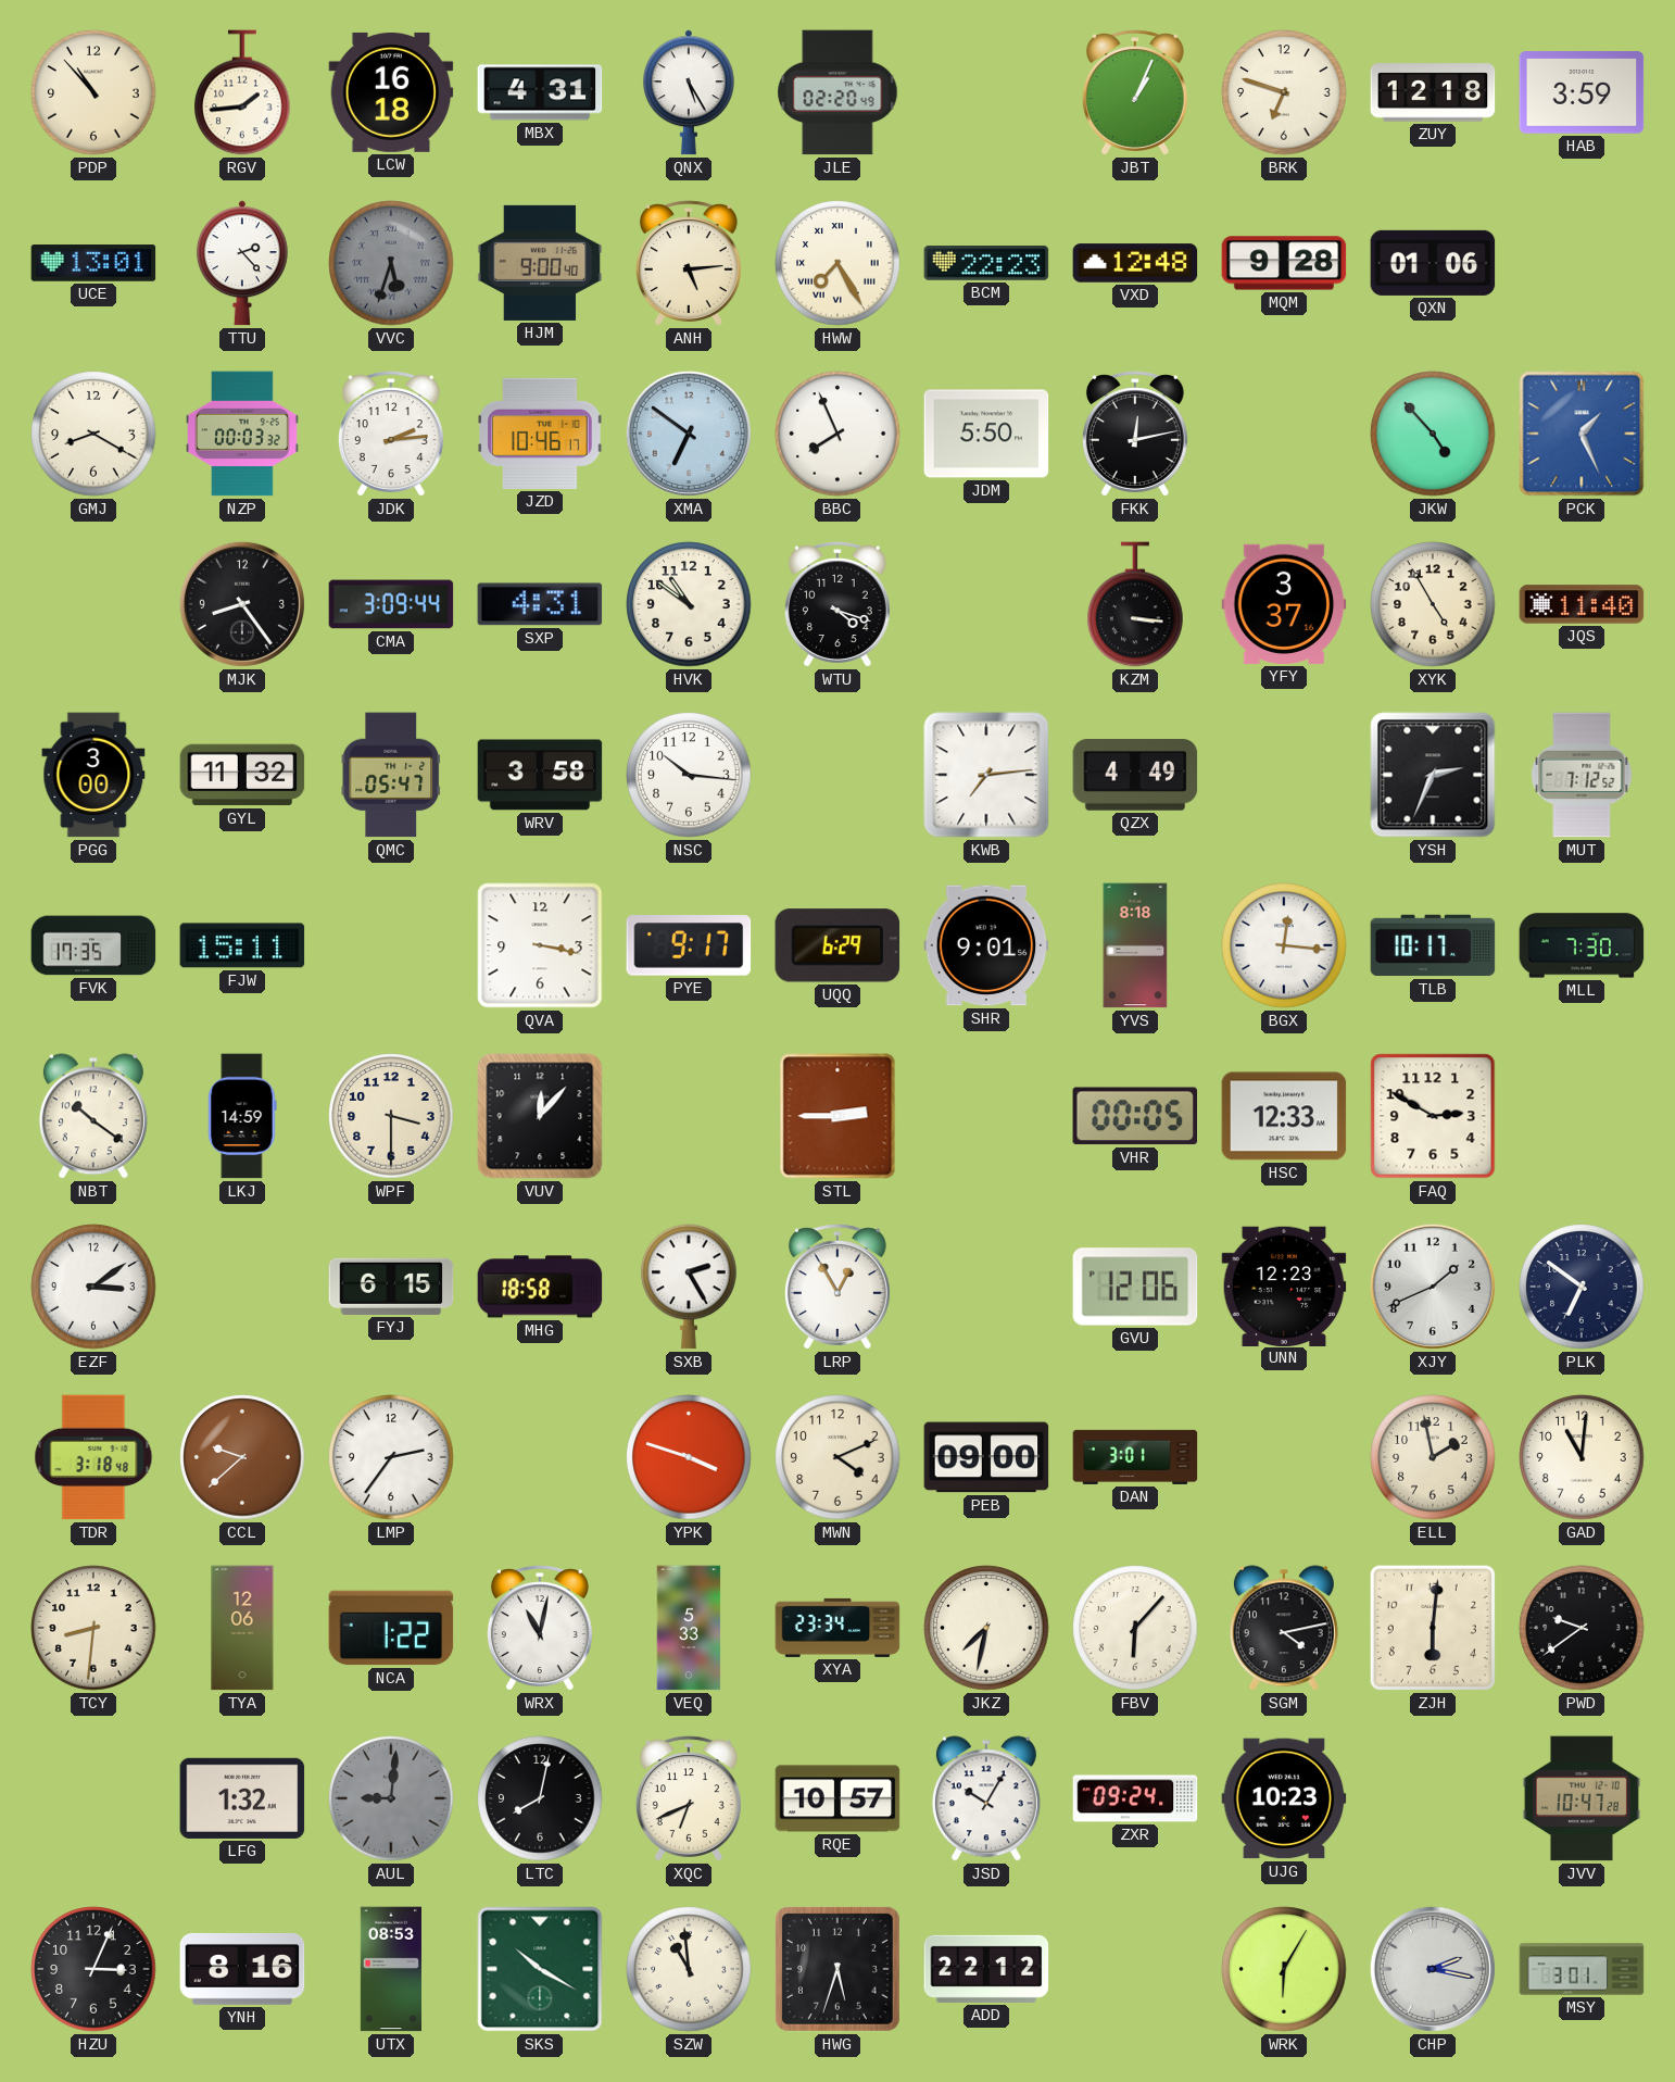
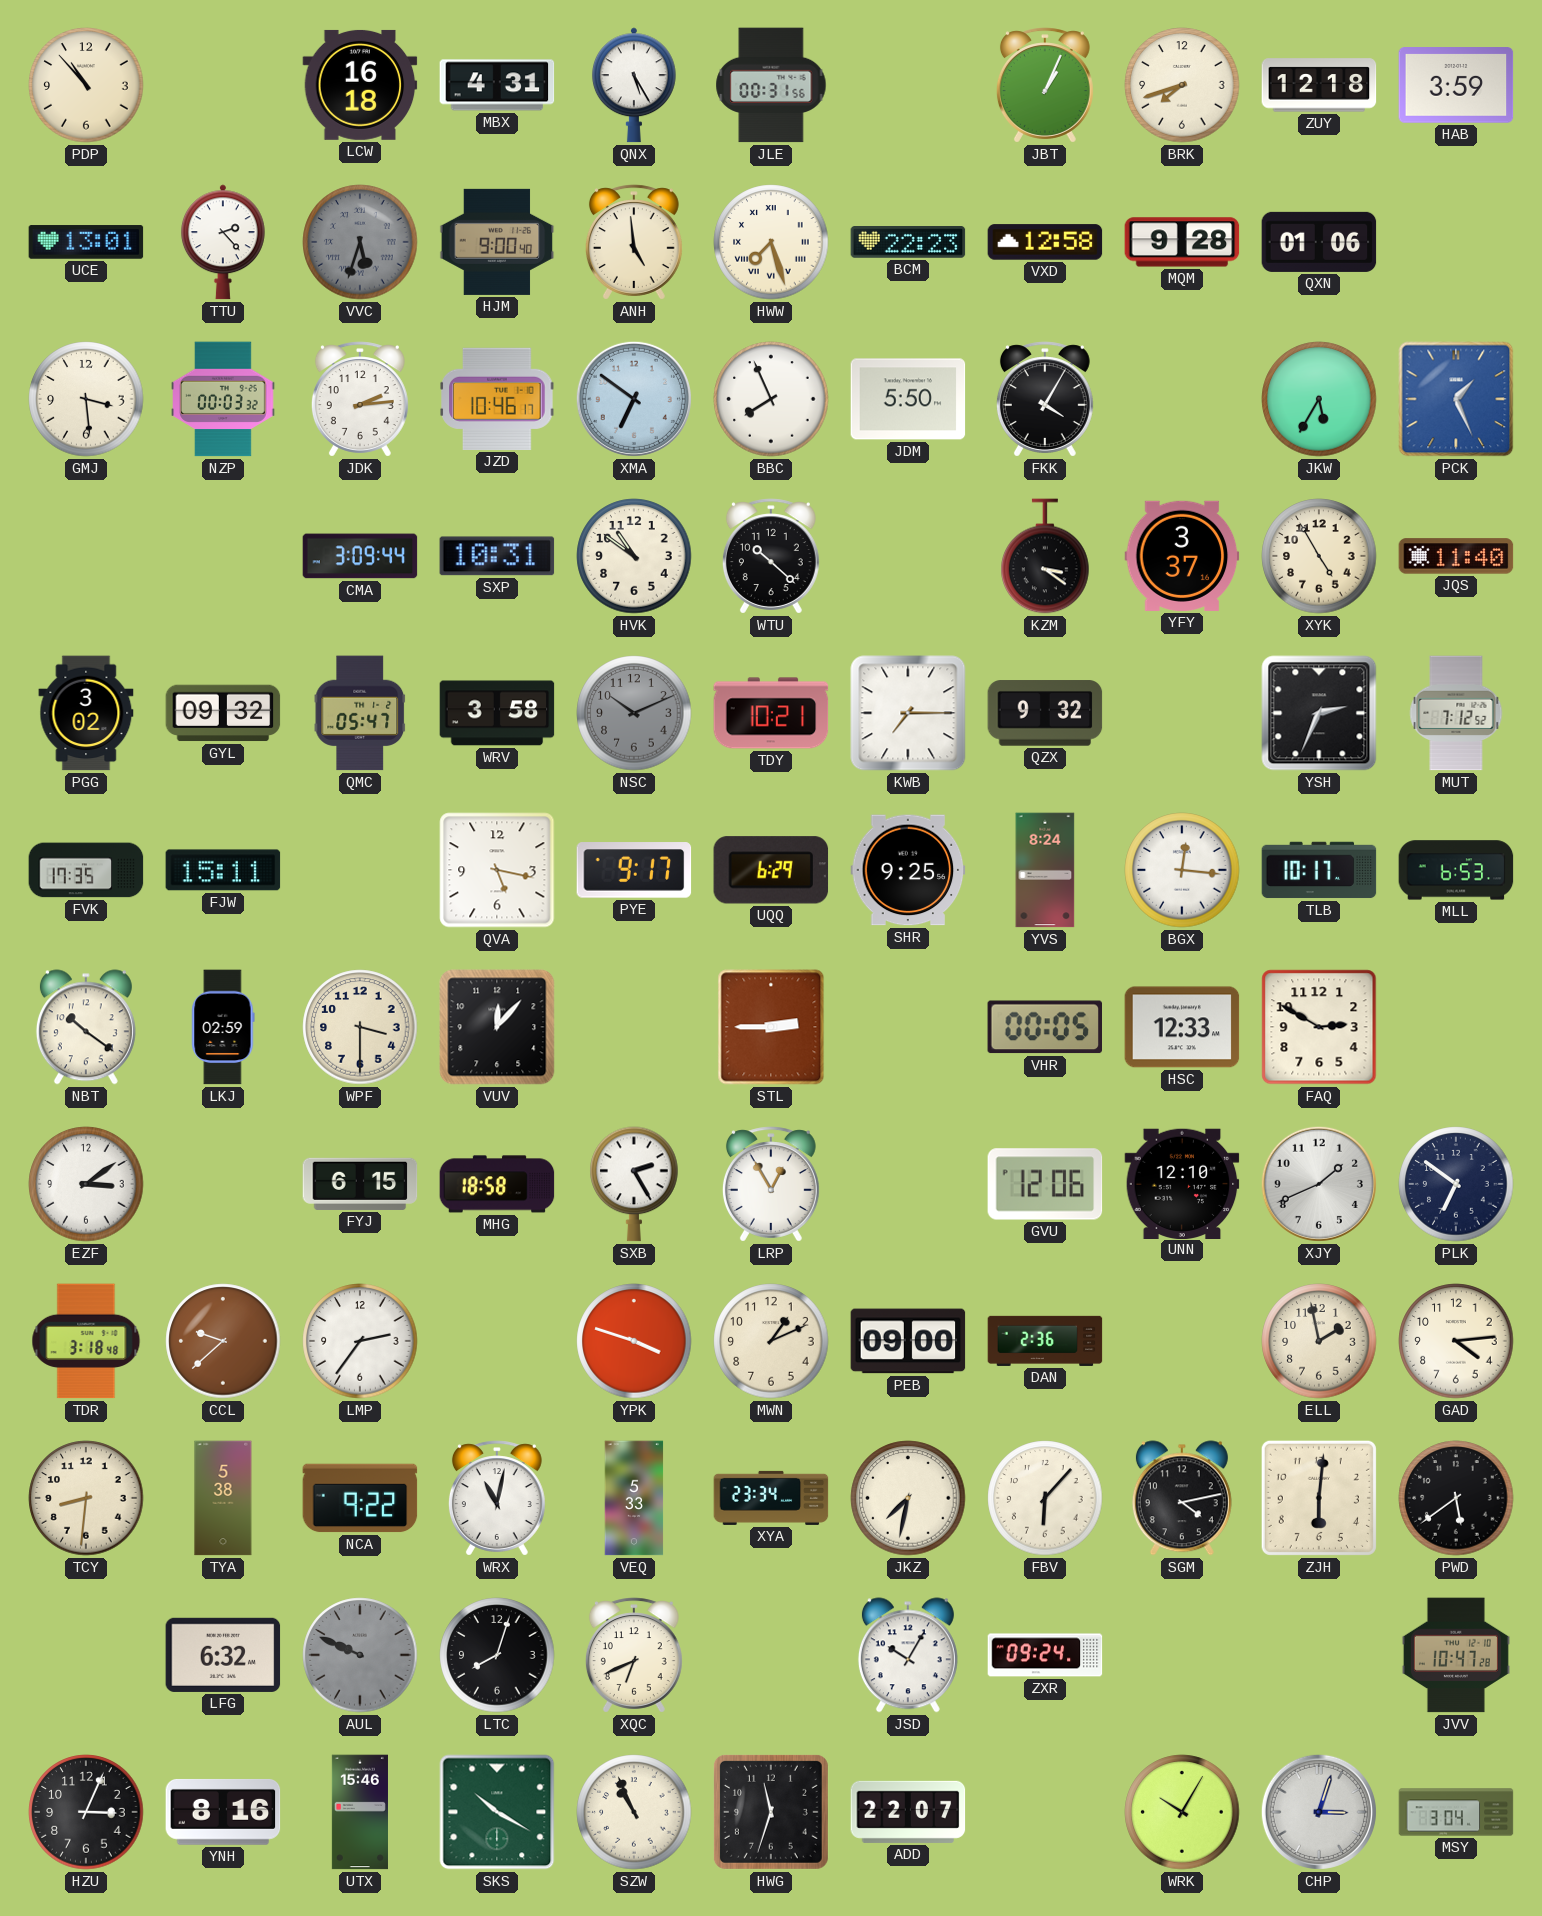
RGV: 1:44 -> none (242, 92)
JLE: 02:20 -> 00:31 (771, 85)
BRK: 6:48 -> 7:42 (1182, 85)
ANH: 5:14 -> 4:59 (634, 242)
HWW: 7:25 -> 7:27 (771, 242)
VXD: 12:48 -> 12:58 (1045, 242)
GMJ: 8:20 -> 3:29 (86, 399)
FKK: 12:13 -> 4:05 (1045, 399)
JKW: 4:53 -> 5:35 (1319, 399)
MJK: 8:24 -> none (242, 604)
SXP: 4:31 -> 10:31 (497, 556)
WTU: 4:18 -> 10:22 (771, 556)
KZM: 3:16 -> 3:21 (1045, 556)
PGG: 3:00 -> 3:02 (86, 713)
GYL: 11:32 -> 09:32 (223, 713)
NSC: 10:16 -> 10:11 (634, 713)
NSC dial: white -> grey (634, 713)
TDY: none -> 10:21 (771, 713)
KWB: 7:14 -> 7:15 (908, 713)
QZX: 4:49 -> 9:32 (1045, 713)
QVA: 3:17 -> 5:17 (497, 870)
SHR: 9:01 -> 9:25 (908, 870)
YVS: 8:18 -> 8:24 (1045, 870)
MLL: 7:30 -> 6:53 (1456, 870)
LKJ: 14:59 -> 02:59 (223, 1027)
UNN: 12:23 -> 12:10 (1182, 1183)
MWN: 4:11 -> 1:11 (771, 1341)
DAN: 3:01 -> 2:36 (1045, 1341)
GAD: 11:01 -> 4:14 (1456, 1341)
TYA: 12:06 -> 5:38 (223, 1498)
NCA: 1:22 -> 9:22 (360, 1498)
PWD: 9:39 -> 5:39 (1456, 1498)
LFG: 1:32 -> 6:32 (223, 1655)
AUL: 9:01 -> 9:49 (360, 1655)
LTC: 8:02 -> 8:03 (497, 1655)
RQE: 10:57 -> none (837, 1798)
UJG: 10:23 -> none (1284, 1798)
UTX: 08:53 -> 15:46 (360, 1812)
SZW: 10:59 -> 10:56 (634, 1812)
HWG: 5:33 -> 11:33 (771, 1812)
ADD: 22:12 -> 22:07 (908, 1812)
WRK: 6:05 -> 10:05 (1182, 1812)
CHP: 2:17 -> 3:03 (1319, 1812)
MSY: 3:01 -> 3:04 (1456, 1812)
